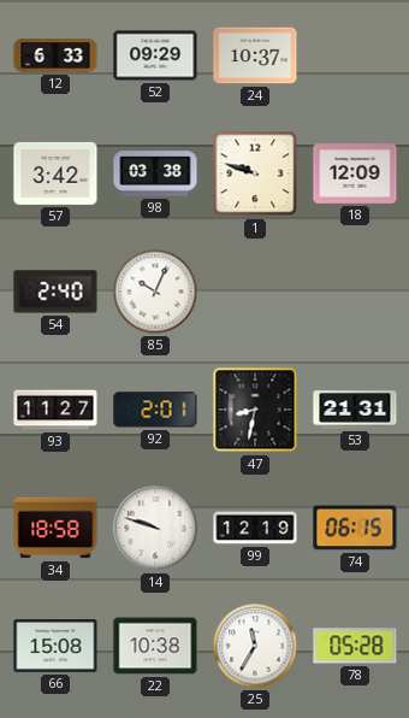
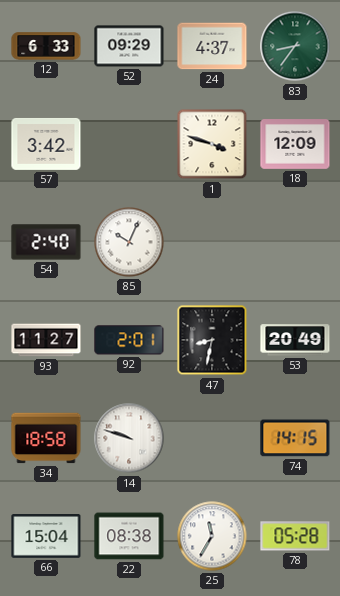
24: 10:37 -> 4:37 (212, 46)
83: none -> 8:36 (295, 46)
98: 03:38 -> none (155, 173)
1: 9:48 -> 3:48 (212, 144)
53: 21:31 -> 20:49 (295, 340)
99: 12:19 -> none (255, 528)
74: 06:15 -> 14:15 (295, 438)
66: 15:08 -> 15:04 (46, 537)
22: 10:38 -> 08:38 (129, 536)
